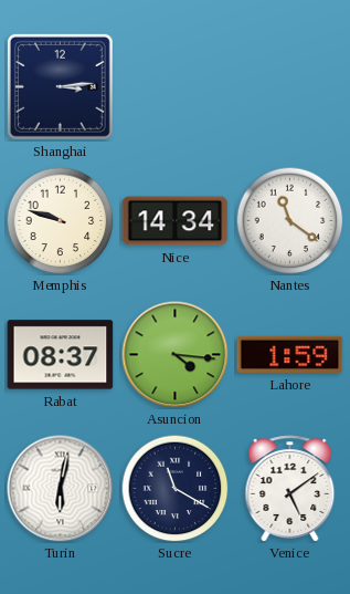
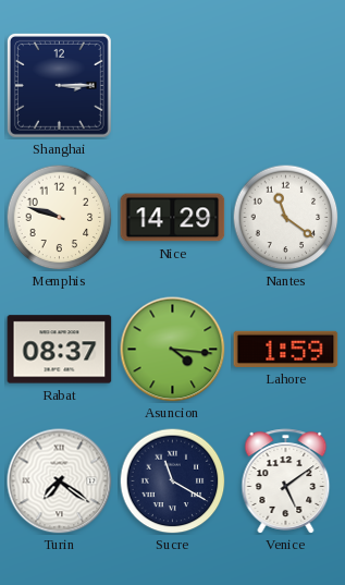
Shanghai: 3:14 -> 3:15 (59, 85)
Nice: 14:34 -> 14:29 (173, 218)
Turin: 6:02 -> 7:21 (60, 482)
